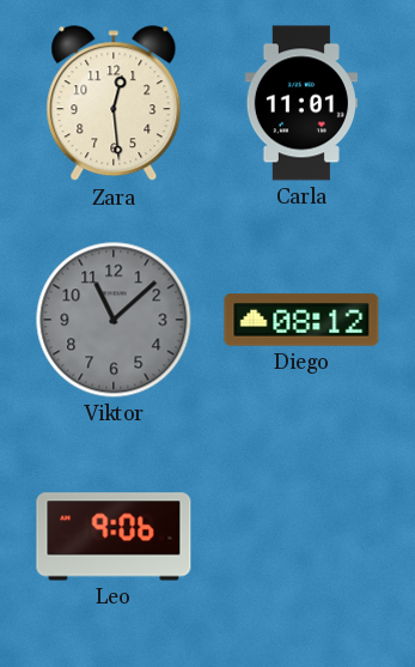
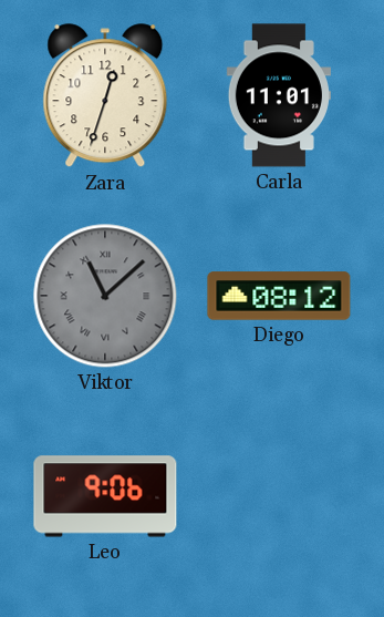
Zara: 12:29 -> 12:33 (105, 96)
Viktor numerals: Arabic -> Roman (105, 296)
